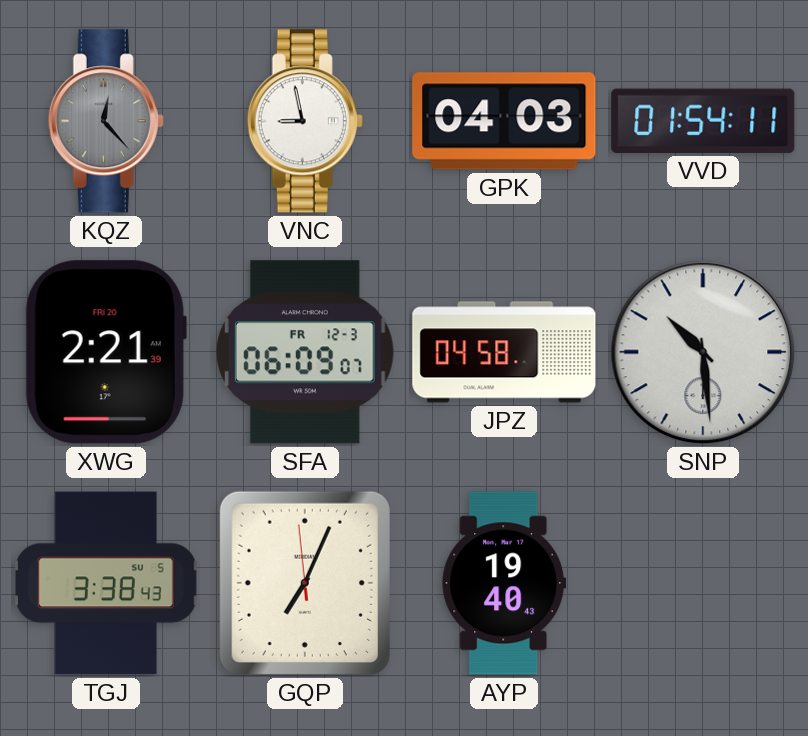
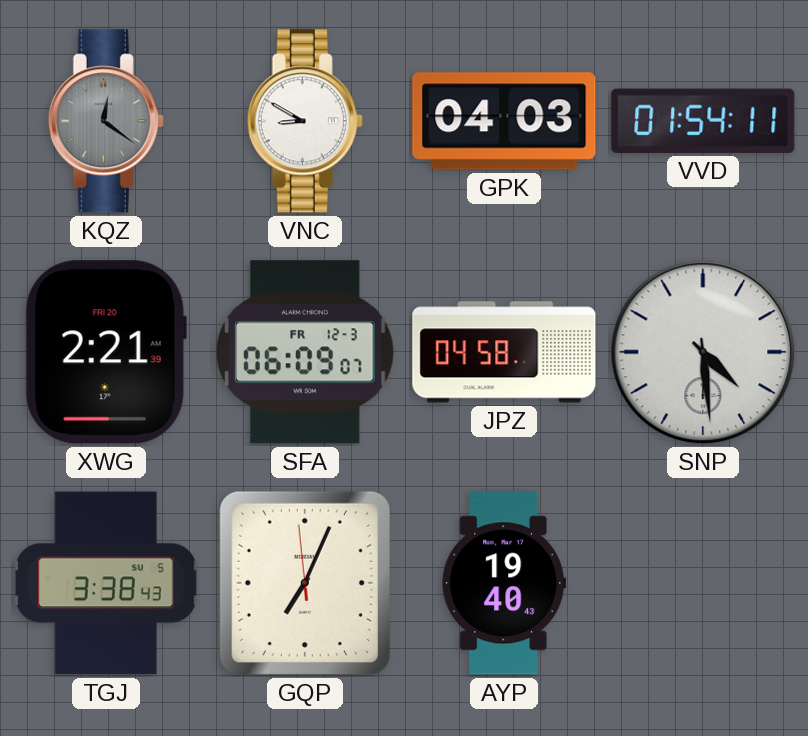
KQZ: 12:23 -> 12:21 (106, 121)
VNC: 8:58 -> 8:50 (305, 121)
SNP: 10:29 -> 4:29 (703, 352)
